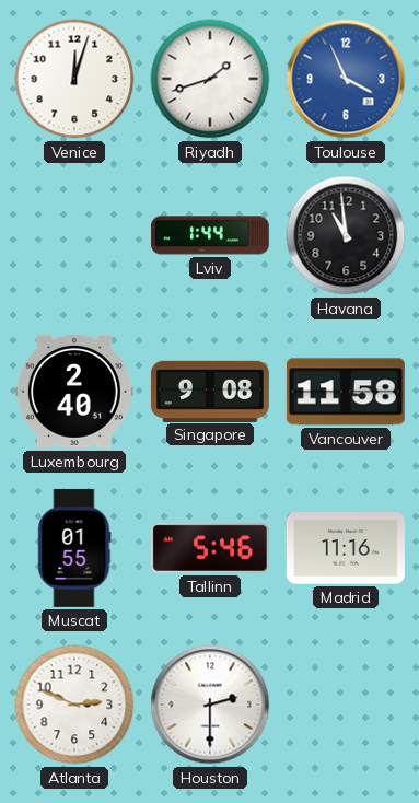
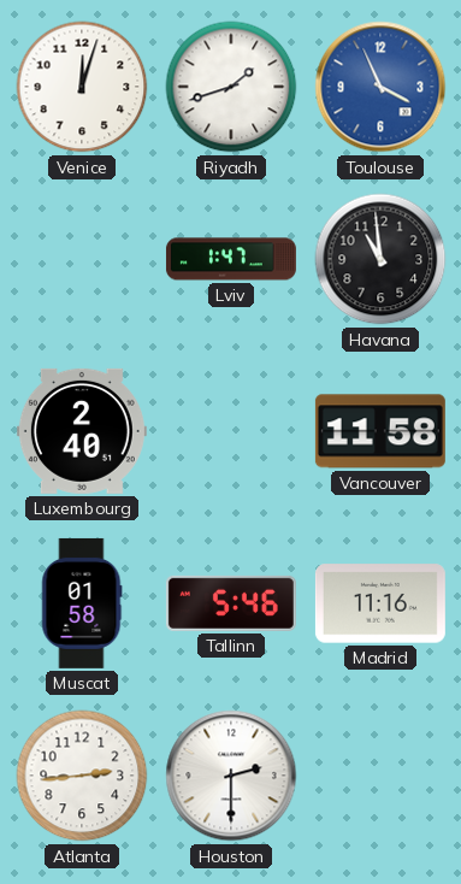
Lviv: 1:44 -> 1:47 (231, 259)
Singapore: 9:08 -> none (210, 391)
Muscat: 01:55 -> 01:58 (82, 603)
Atlanta: 2:49 -> 2:44 (82, 776)
